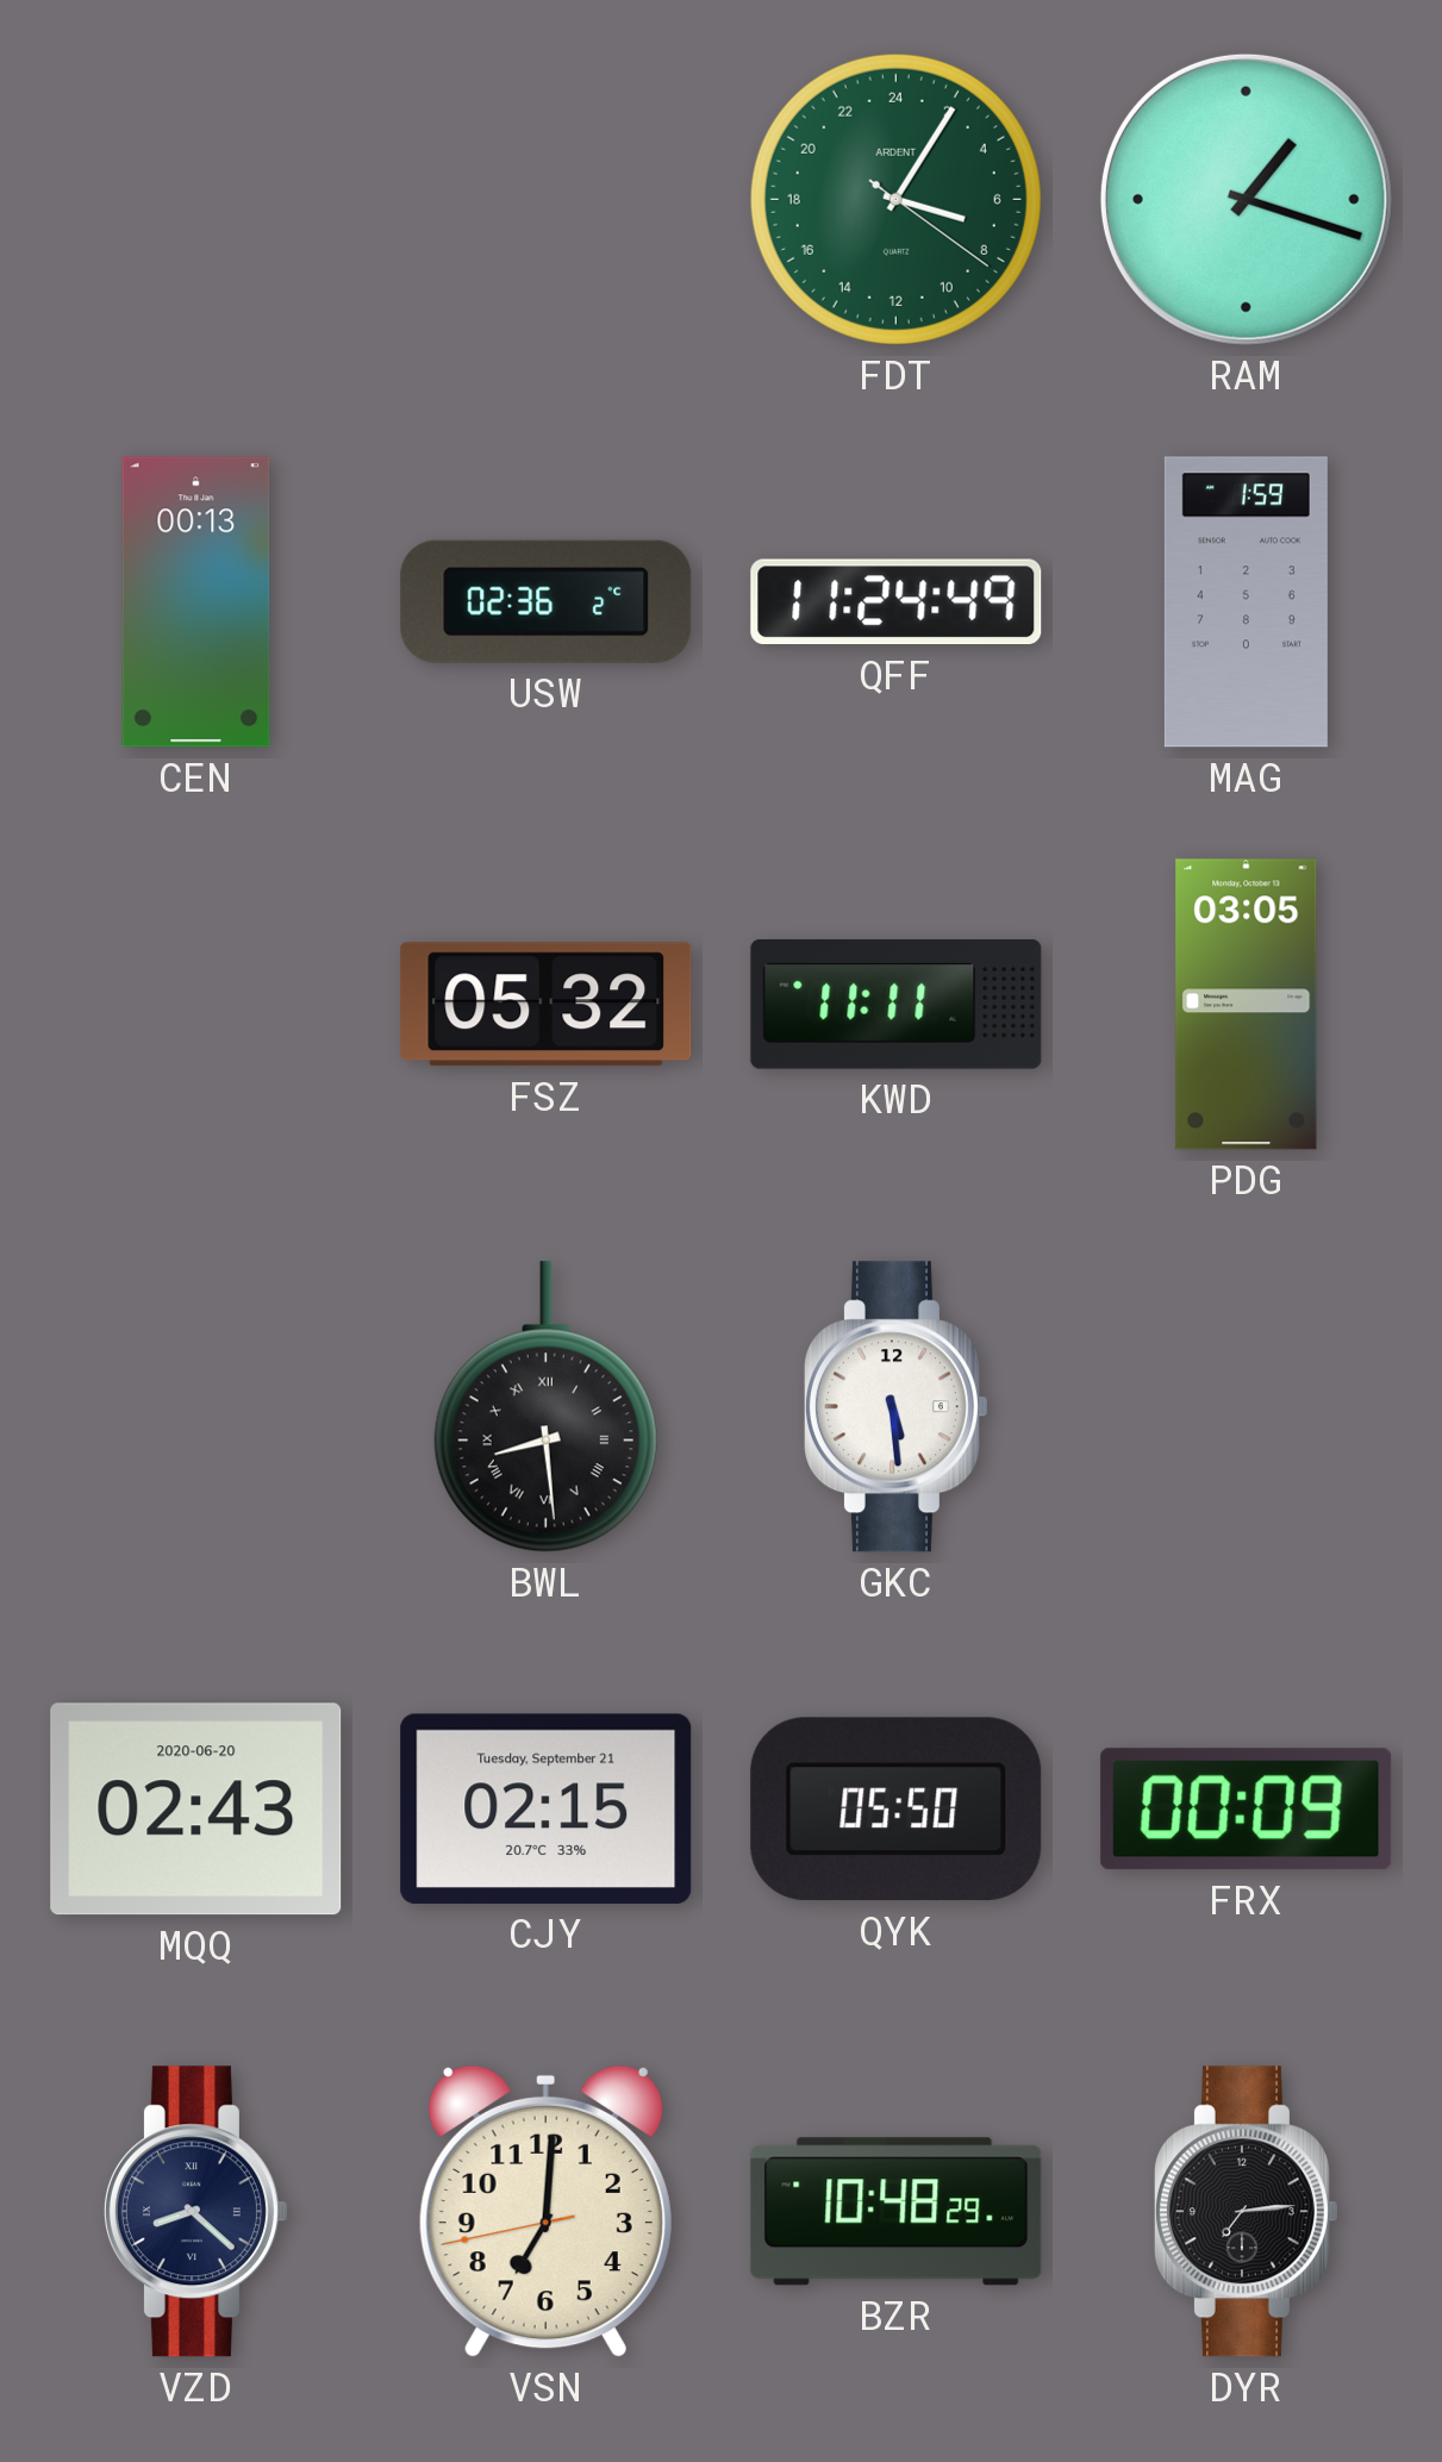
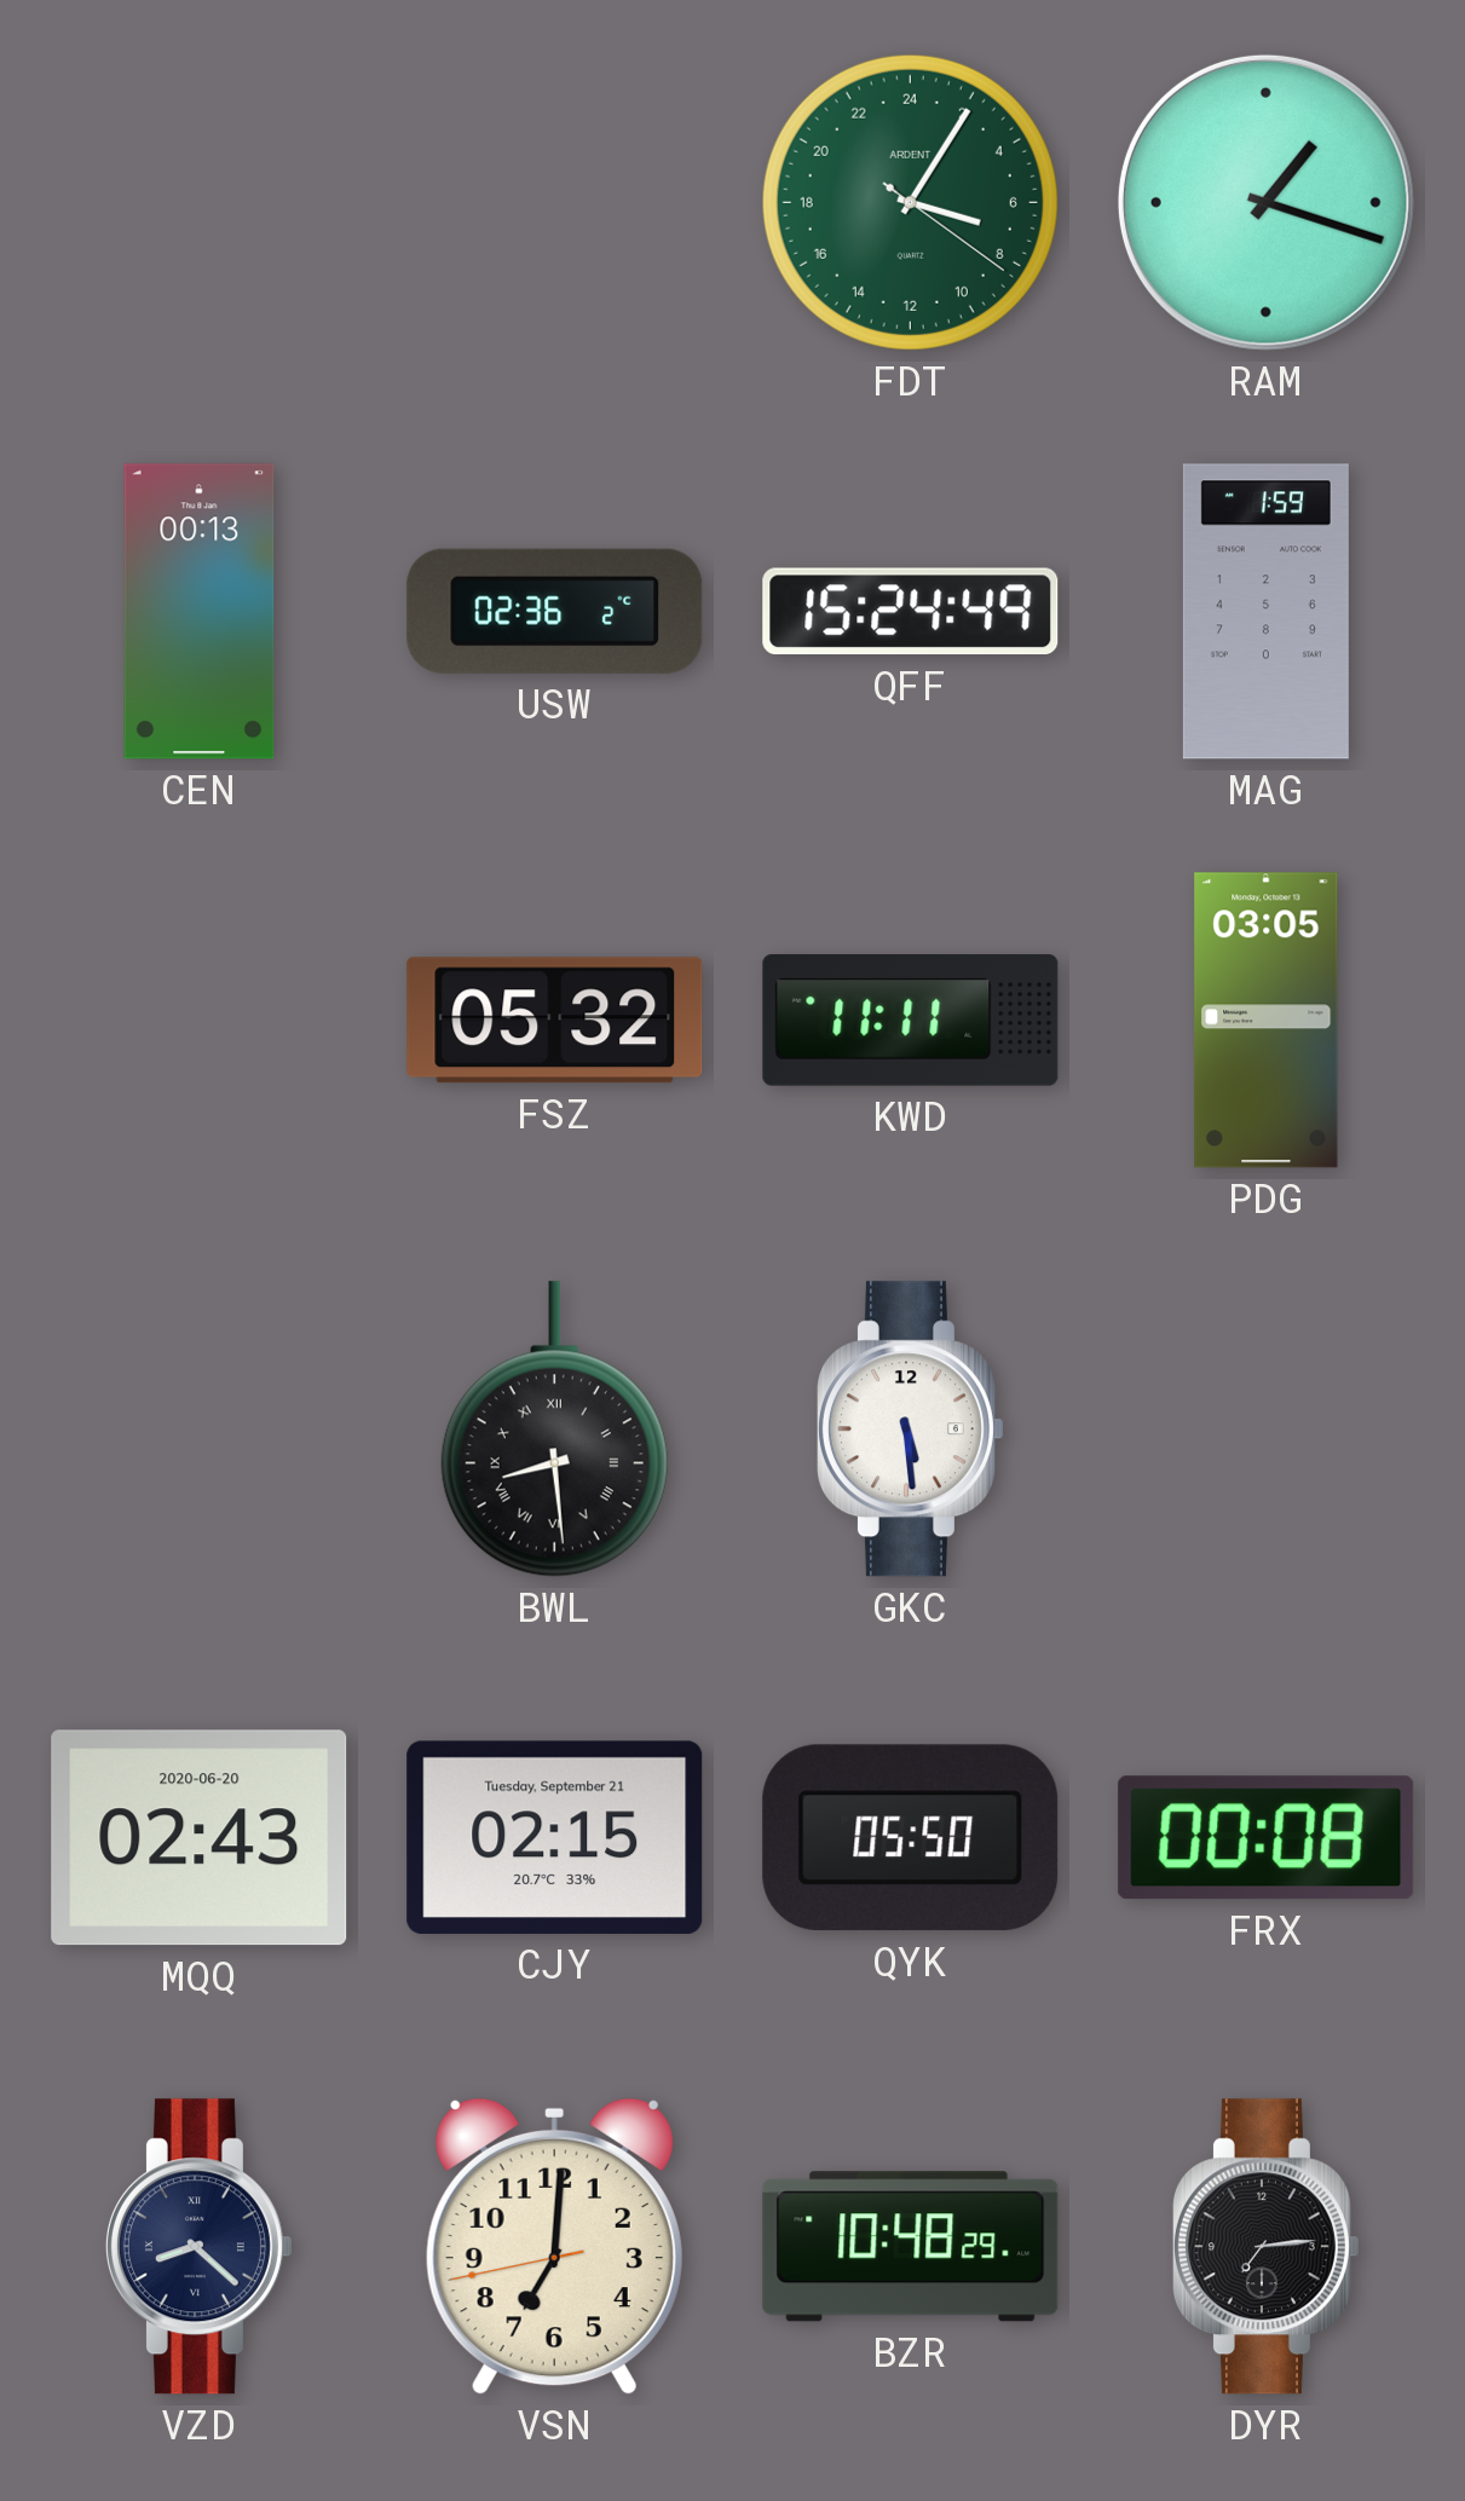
QFF: 11:24 -> 15:24 (911, 612)
FRX: 00:09 -> 00:08 (1267, 1838)
